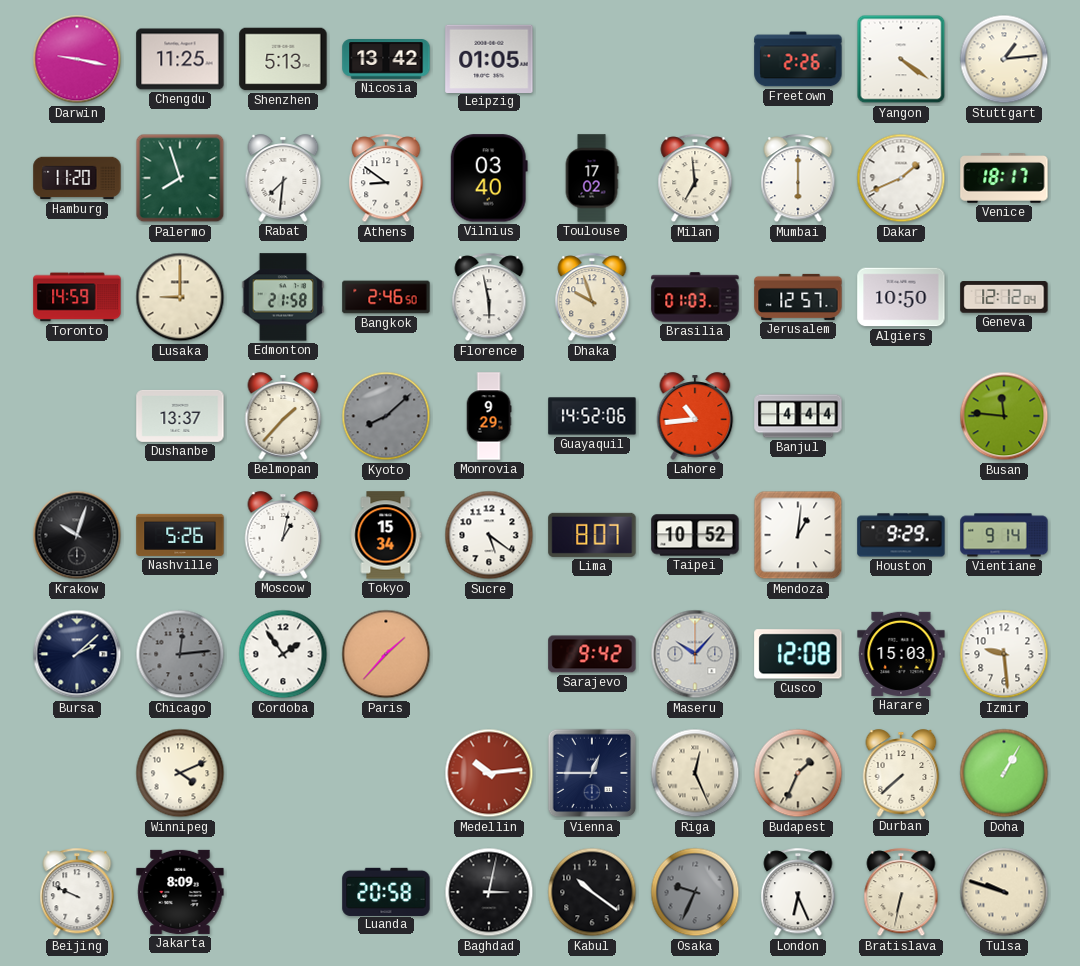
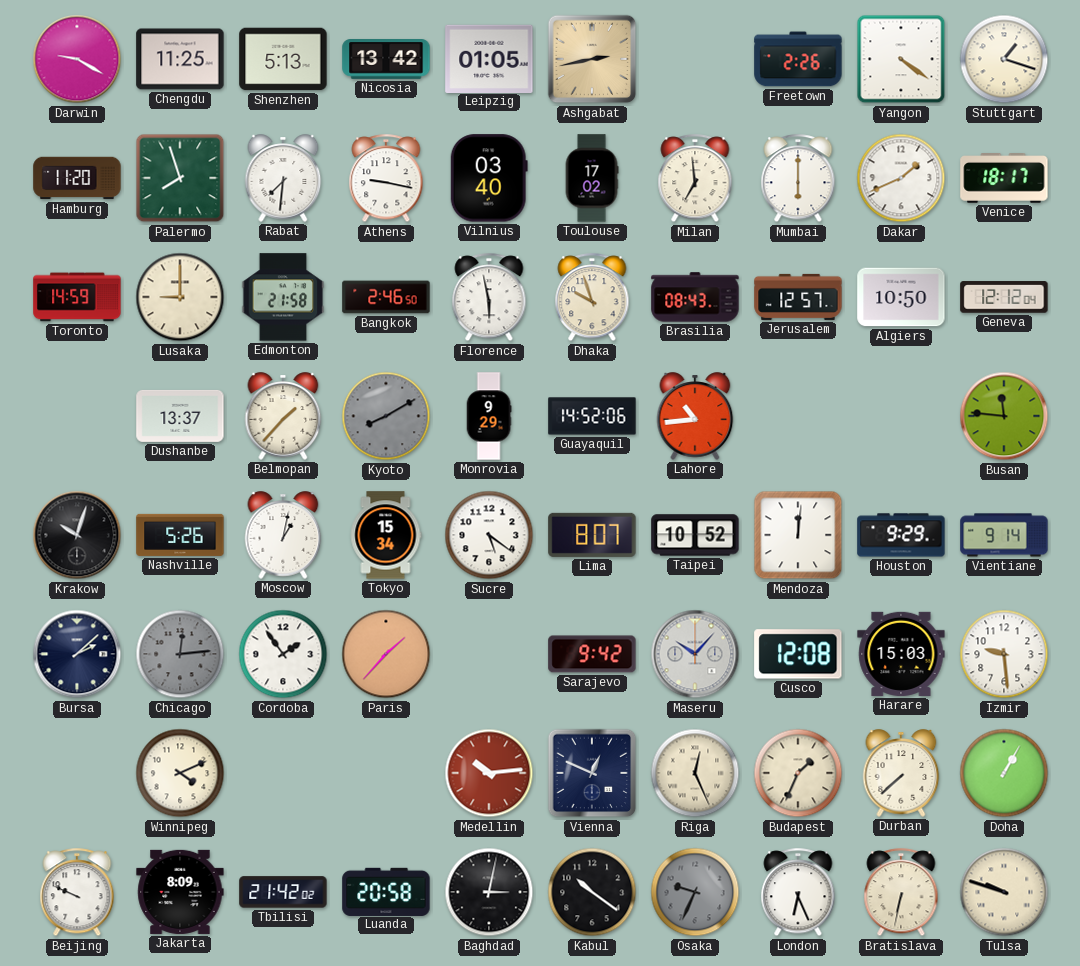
Darwin: 9:17 -> 9:20 (77, 59)
Ashgabat: none -> 2:43 (592, 59)
Stuttgart: 1:14 -> 1:18 (1004, 59)
Athens: 8:51 -> 9:17 (386, 179)
Brasilia: 01:03 -> 08:43 (695, 297)
Kyoto: 8:08 -> 8:10 (386, 416)
Banjul: 4:44 -> none (798, 416)
Mendoza: 1:01 -> 12:01 (798, 535)
Vienna: 12:45 -> 12:49 (592, 773)
Tbilisi: none -> 21:42 (283, 892)
